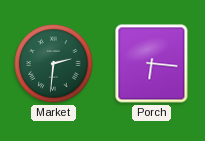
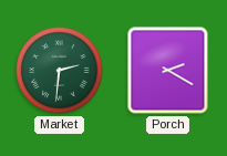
Porch: 6:16 -> 2:20 (168, 71)
